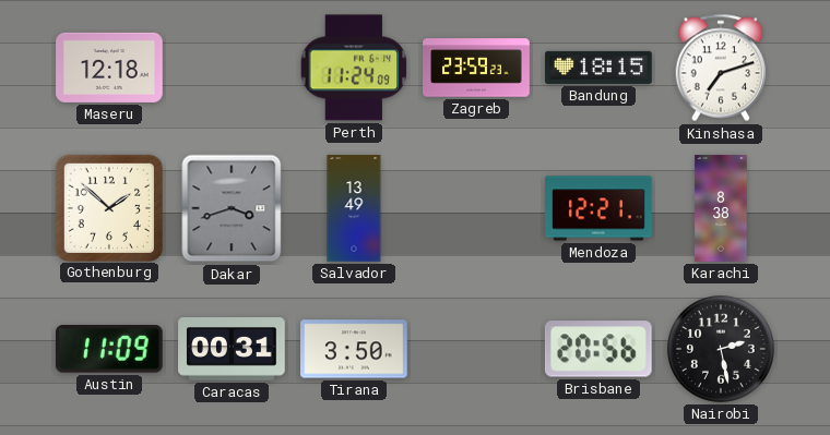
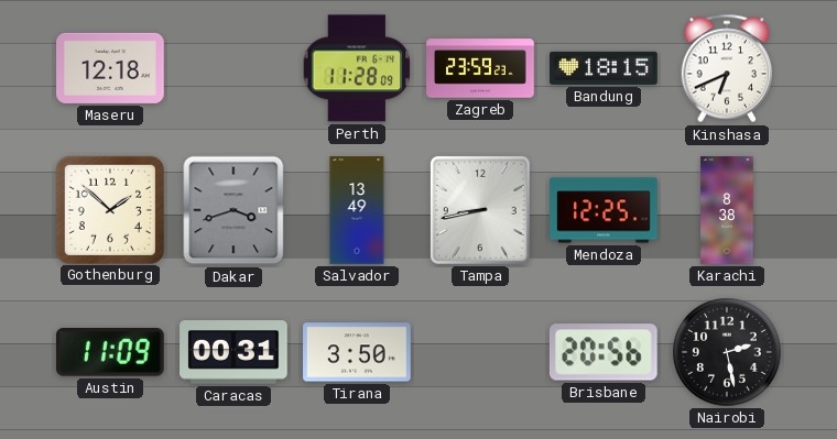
Perth: 11:24 -> 11:28 (357, 68)
Kinshasa: 7:12 -> 6:41 (727, 68)
Tampa: none -> 8:43 (480, 210)
Mendoza: 12:21 -> 12:25 (604, 210)
